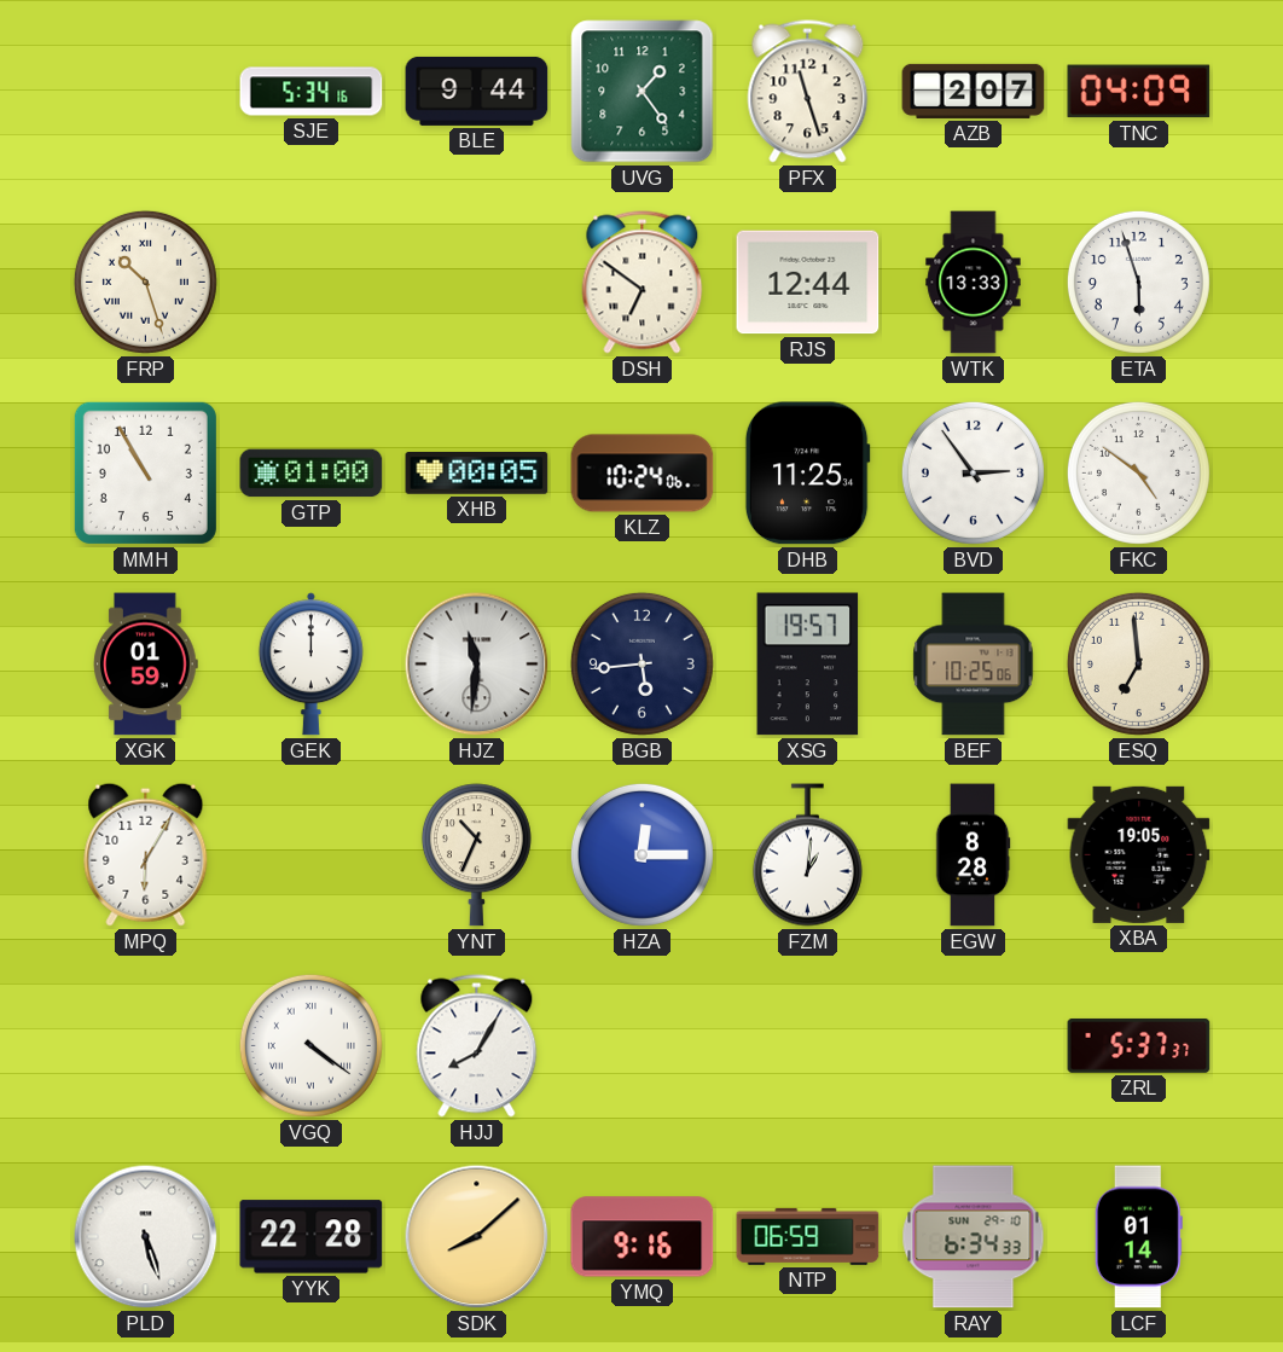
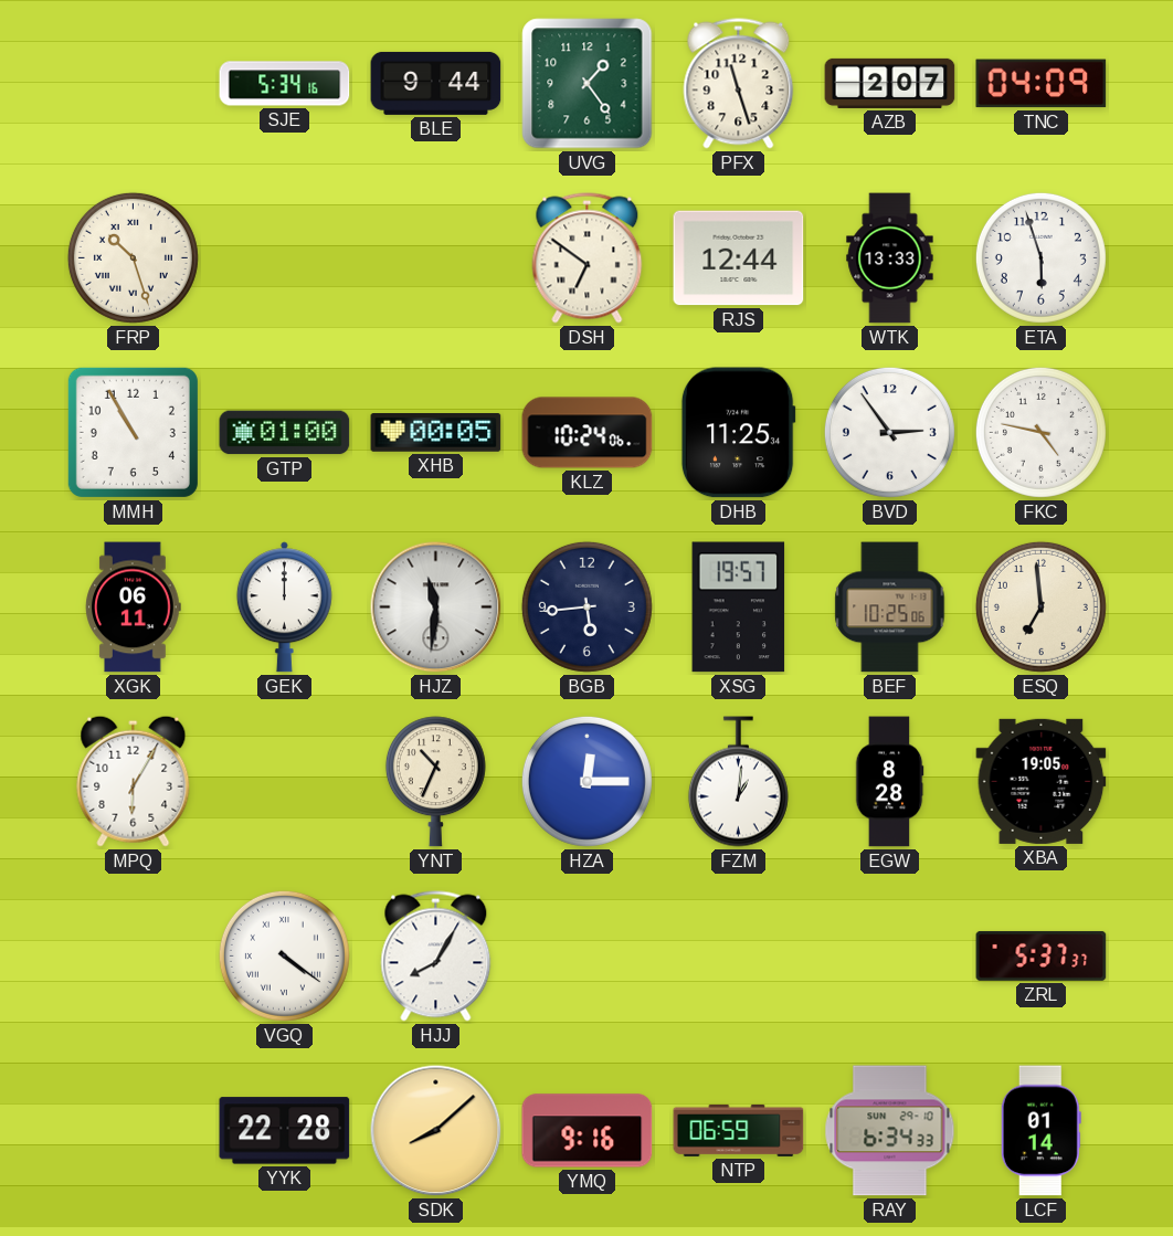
FKC: 4:51 -> 4:47 (1040, 432)
XGK: 01:59 -> 06:11 (134, 608)
PLD: 5:27 -> none (146, 1237)
